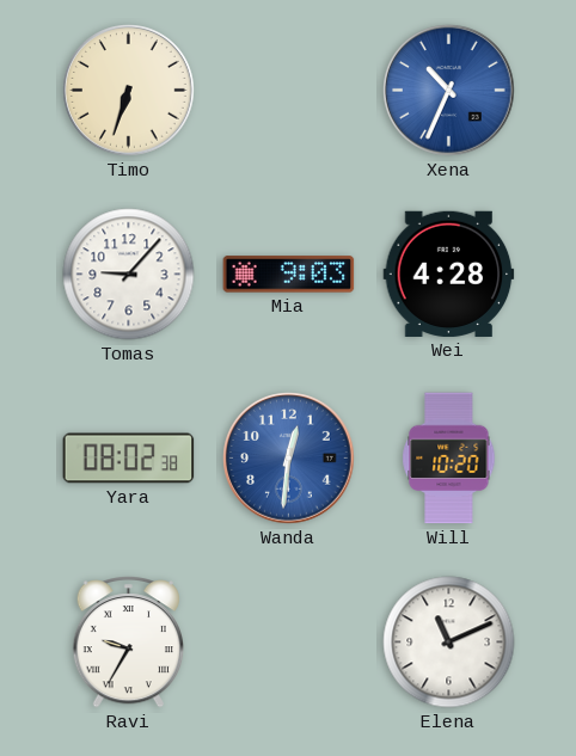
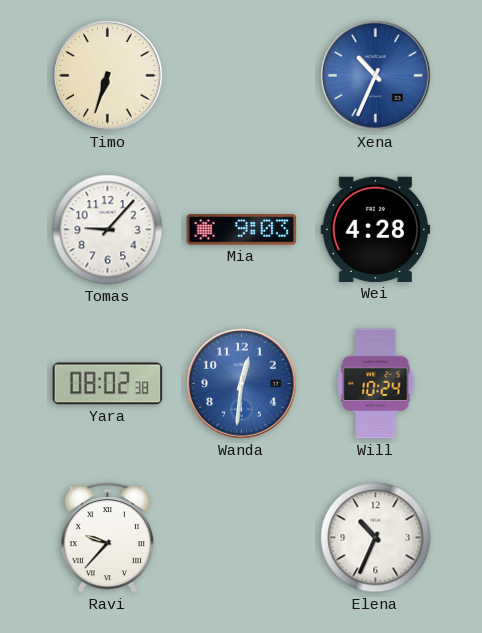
Will: 10:20 -> 10:24 (376, 384)
Ravi: 9:35 -> 9:37 (107, 538)
Elena: 11:11 -> 10:34 (376, 538)
